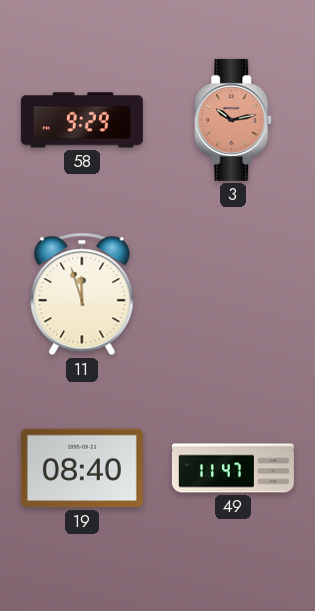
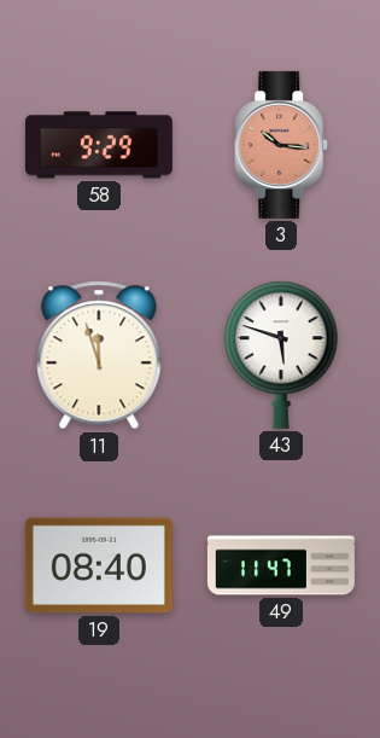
3: 10:13 -> 10:16 (282, 145)
43: none -> 5:48 (281, 355)
